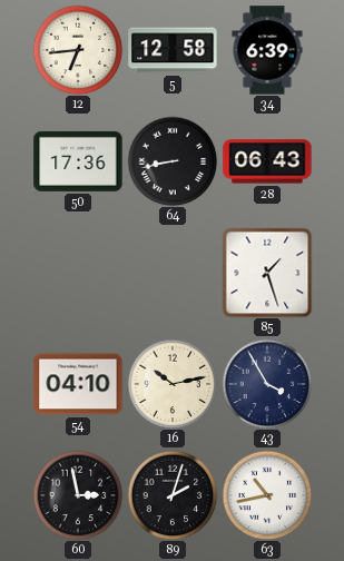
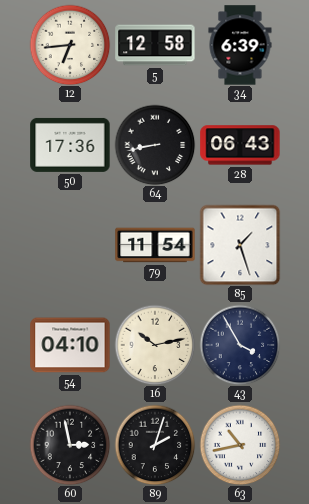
79: none -> 11:54 (155, 245)
